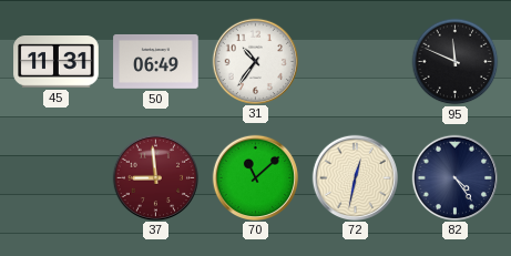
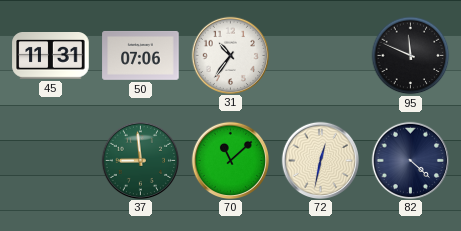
50: 06:49 -> 07:06 (141, 55)
37 dial: burgundy -> green (140, 160)
82: 4:24 -> 4:22 (410, 160)
